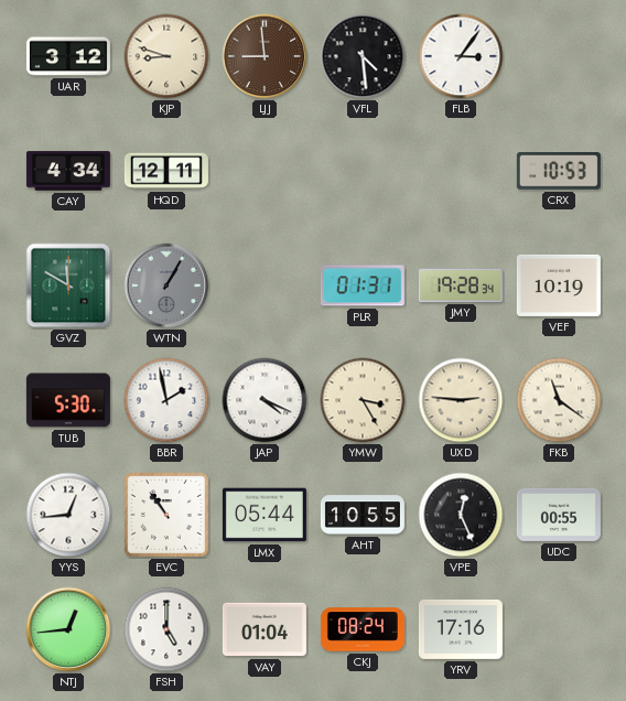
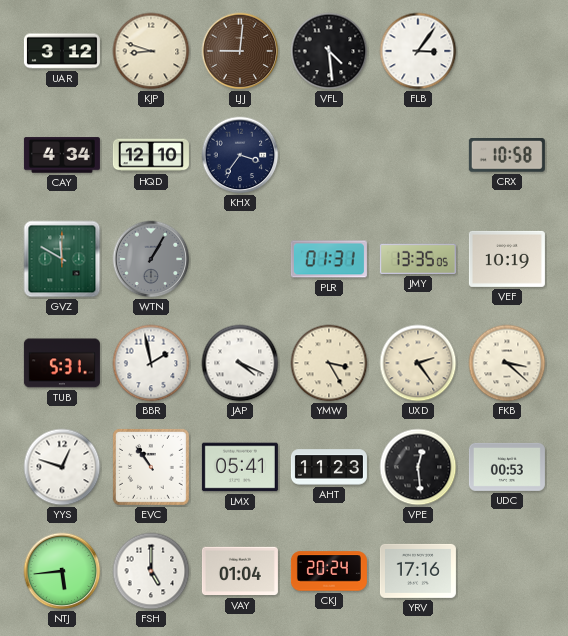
LJJ: 8:59 -> 9:01 (240, 51)
HQD: 12:11 -> 12:10 (151, 155)
KHX: none -> 3:36 (240, 155)
CRX: 10:53 -> 10:58 (507, 156)
JMY: 19:28 -> 13:35 (418, 259)
TUB: 5:30 -> 5:31 (62, 363)
UXD: 2:46 -> 2:24 (418, 363)
FKB: 11:21 -> 3:22 (507, 363)
YYS: 12:44 -> 12:48 (62, 467)
LMX: 05:44 -> 05:41 (240, 467)
AHT: 10:55 -> 11:23 (329, 467)
VPE: 12:26 -> 12:29 (418, 467)
UDC: 00:55 -> 00:53 (507, 467)
NTJ: 12:44 -> 5:44 (62, 571)
CKJ: 08:24 -> 20:24 (329, 571)
